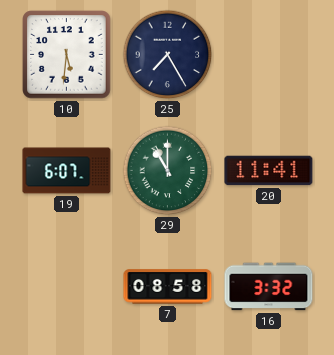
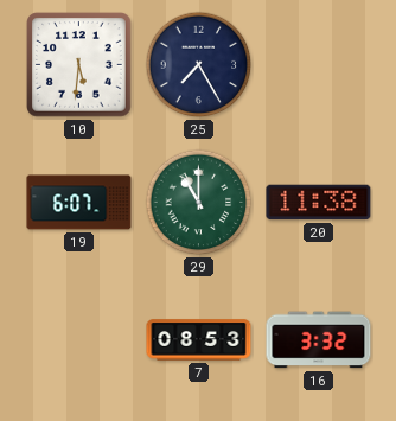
20: 11:41 -> 11:38 (319, 203)
7: 08:58 -> 08:53 (199, 340)
